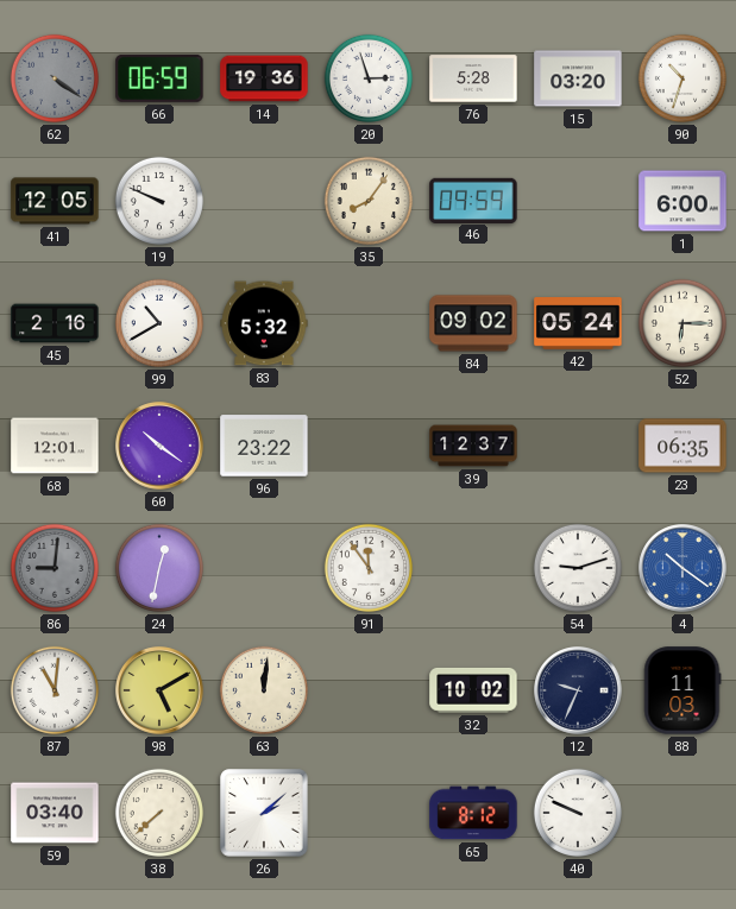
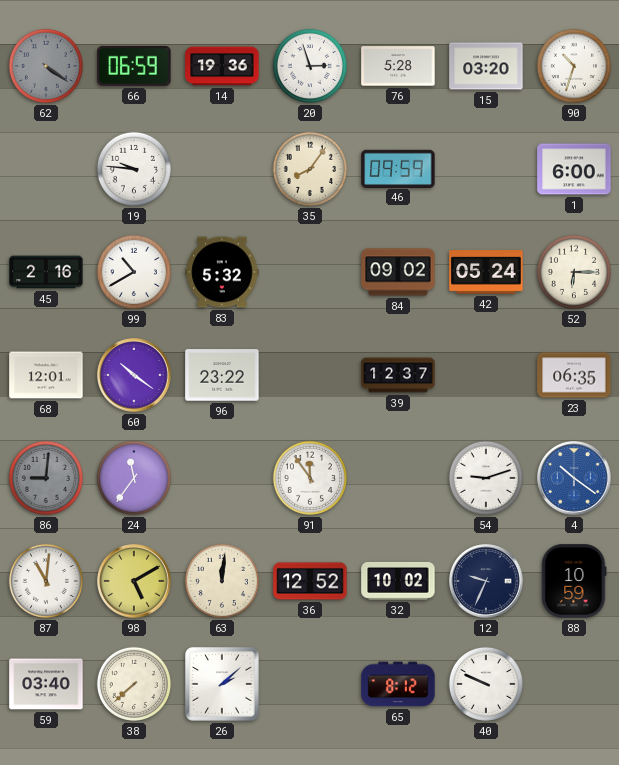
41: 12:05 -> none (55, 201)
19: 9:49 -> 9:46 (134, 169)
24: 12:32 -> 11:36 (134, 478)
36: none -> 12:52 (310, 581)
88: 11:03 -> 10:59 (574, 581)
